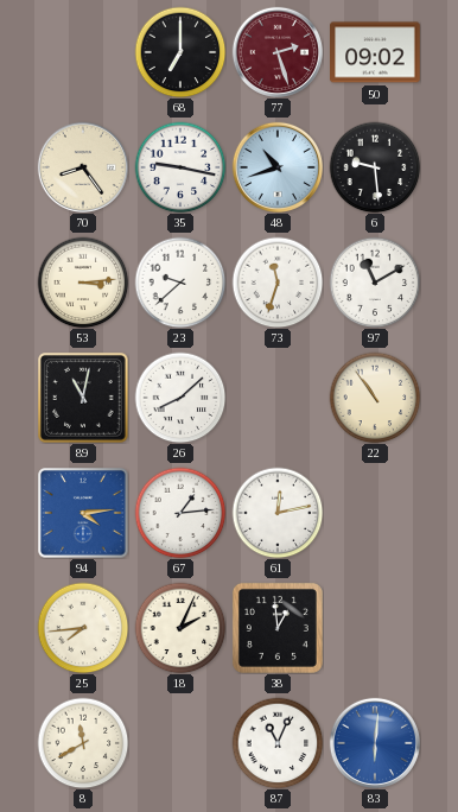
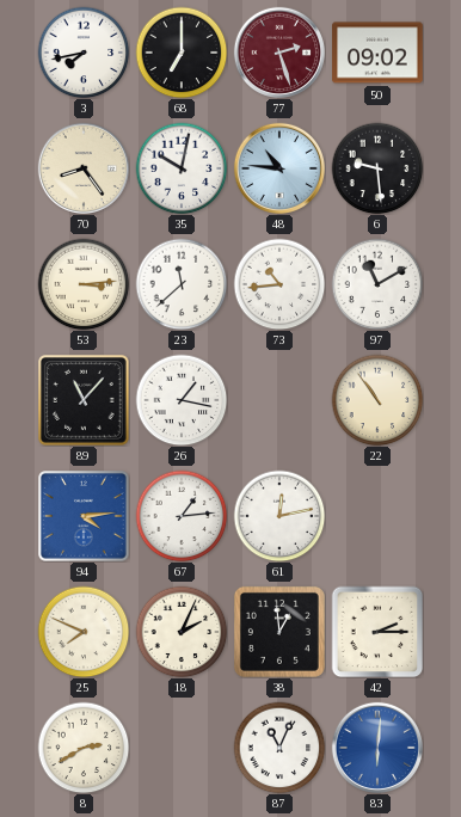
3: none -> 7:43 (84, 53)
35: 9:17 -> 10:02 (182, 168)
48: 10:42 -> 10:46 (278, 167)
23: 9:38 -> 11:38 (182, 284)
73: 11:33 -> 10:44 (279, 284)
89: 11:02 -> 11:07 (84, 400)
26: 8:08 -> 1:17 (182, 400)
25: 7:44 -> 7:49 (84, 632)
42: none -> 2:15 (377, 632)
8: 11:40 -> 2:40 (84, 748)
